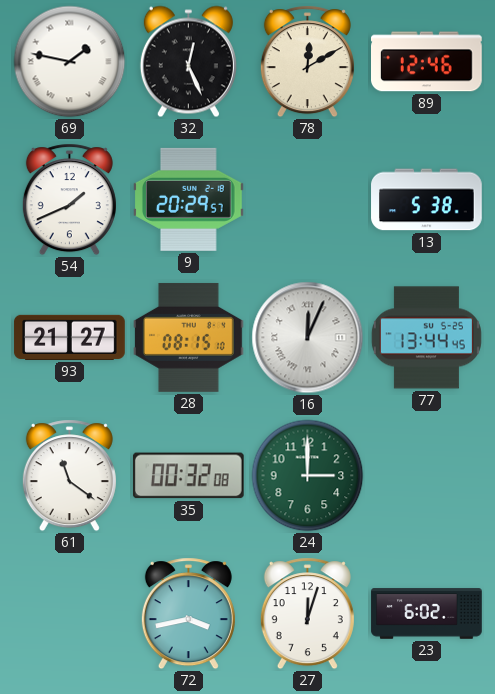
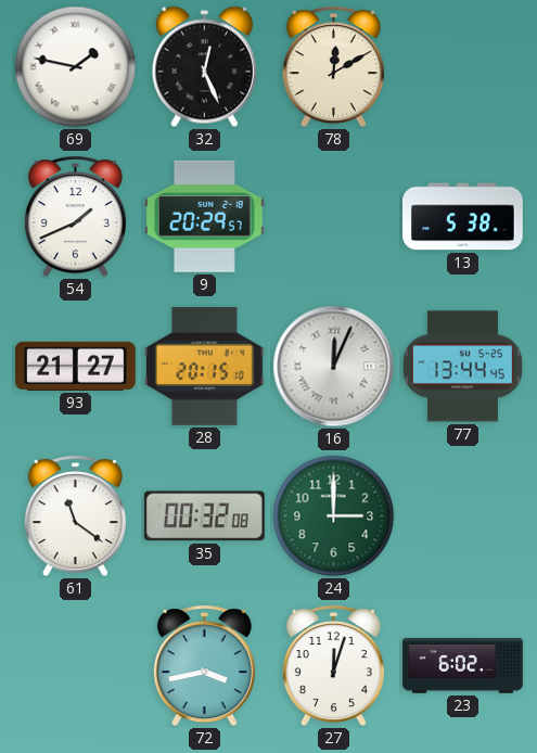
89: 12:46 -> none (427, 62)
28: 08:15 -> 20:15 (205, 366)
